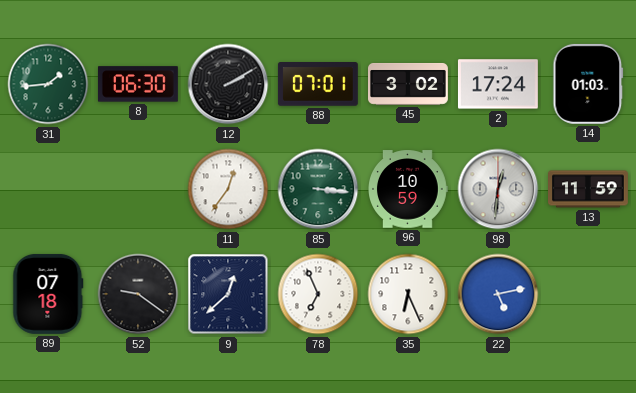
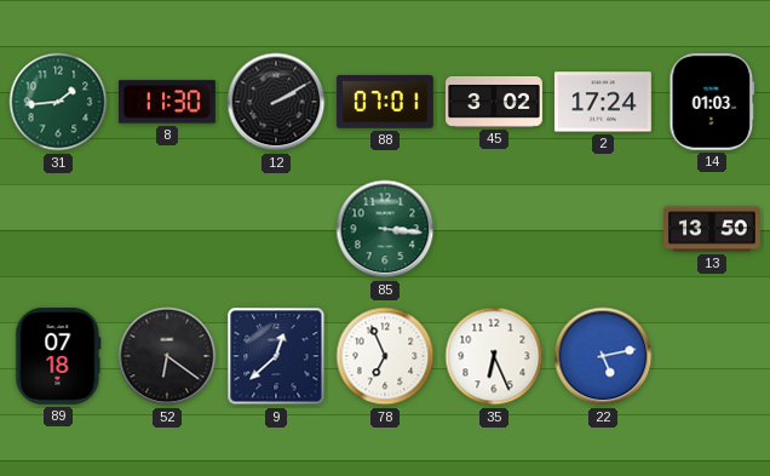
8: 06:30 -> 11:30 (167, 102)
11: 12:36 -> none (228, 189)
96: 10:59 -> none (408, 189)
98: 12:31 -> none (498, 189)
13: 11:59 -> 13:50 (713, 229)
52: 9:21 -> 6:21 (167, 356)
